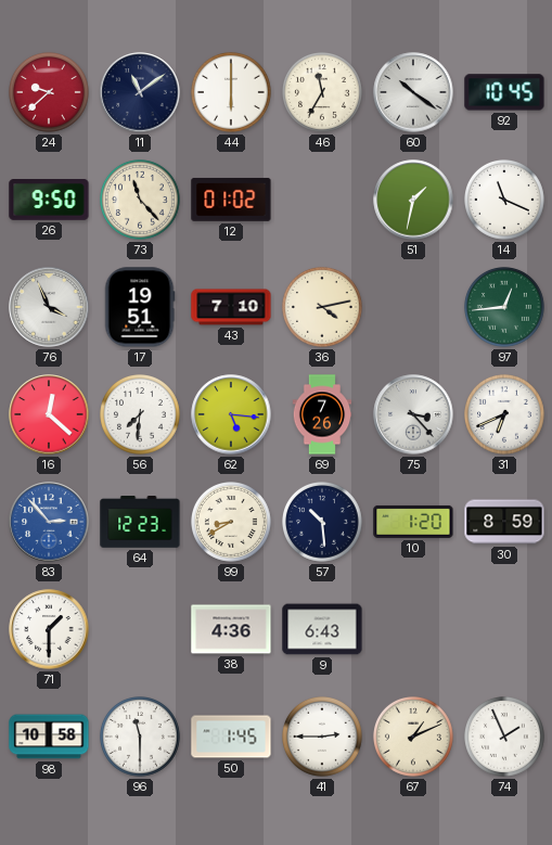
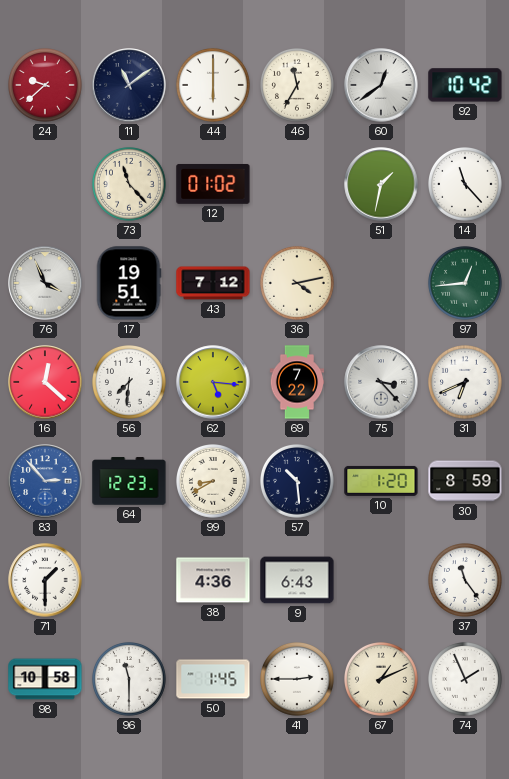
60: 10:21 -> 12:39 (381, 85)
92: 10:45 -> 10:42 (465, 85)
26: 9:50 -> none (49, 201)
14: 11:19 -> 11:23 (466, 185)
43: 7:10 -> 7:12 (213, 283)
69: 7:26 -> 7:22 (297, 382)
37: none -> 11:24 (466, 581)
